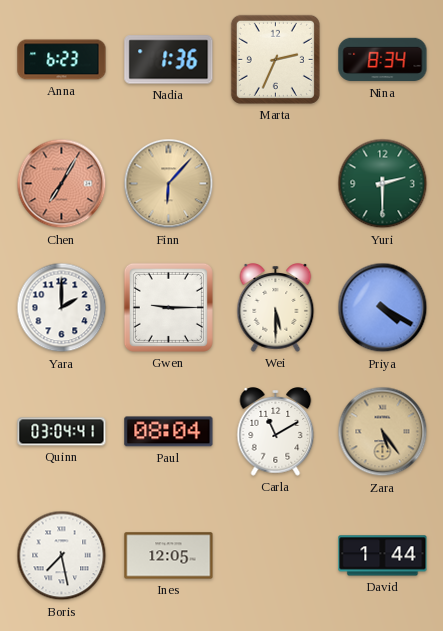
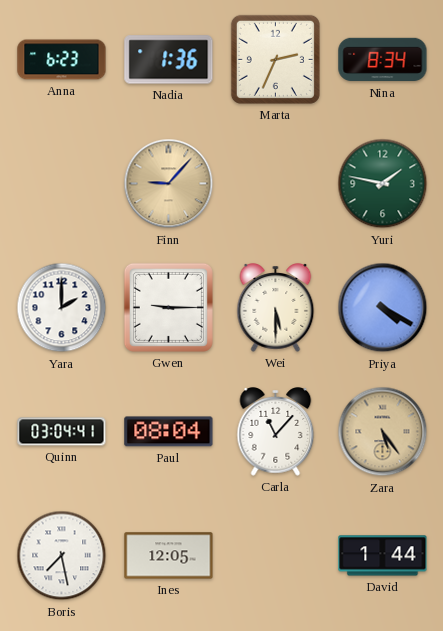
Chen: 7:05 -> none (62, 184)
Finn: 6:07 -> 9:07 (169, 184)
Yuri: 2:30 -> 1:47 (383, 184)
Carla: 11:10 -> 11:07 (276, 432)
